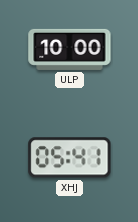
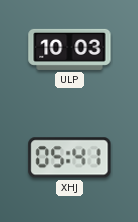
ULP: 10:00 -> 10:03 (70, 49)
